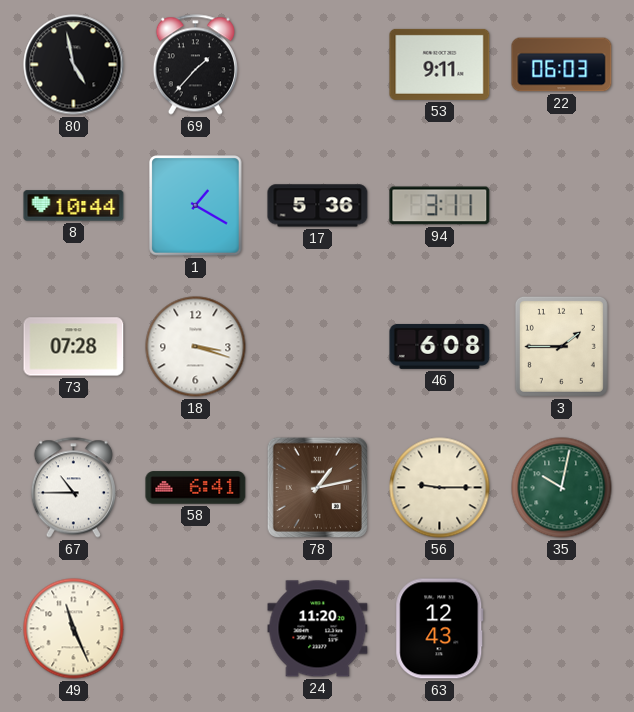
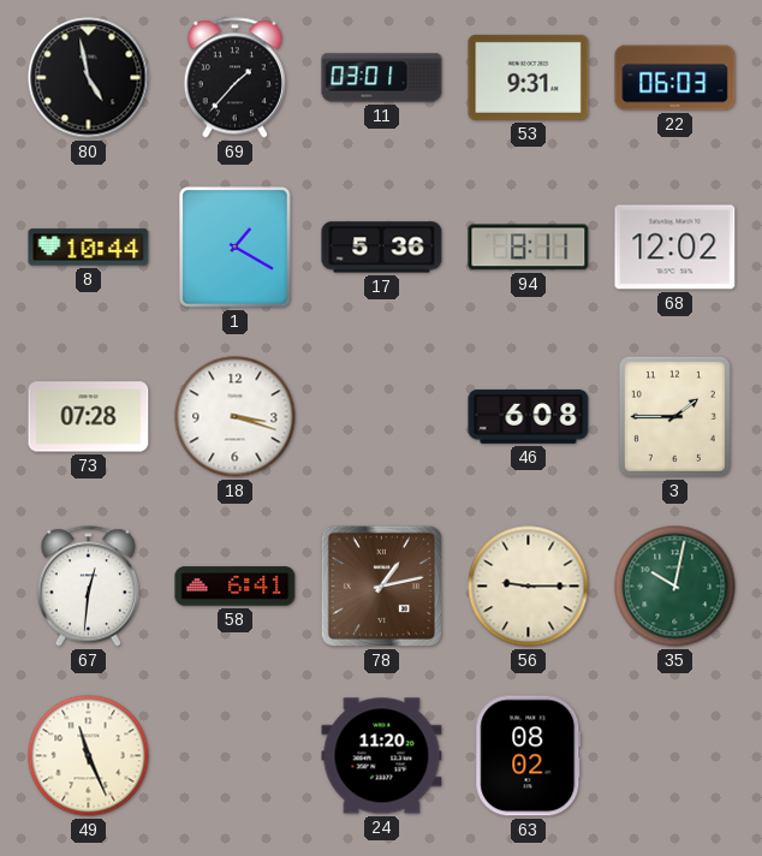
11: none -> 03:01 (382, 78)
53: 9:11 -> 9:31 (529, 77)
94: 3:11 -> 8:11 (529, 248)
68: none -> 12:02 (675, 248)
67: 10:45 -> 12:31 (88, 587)
63: 12:43 -> 08:02 (529, 756)
